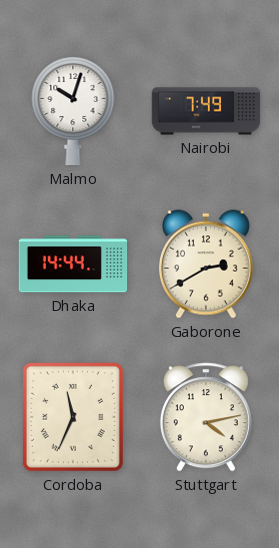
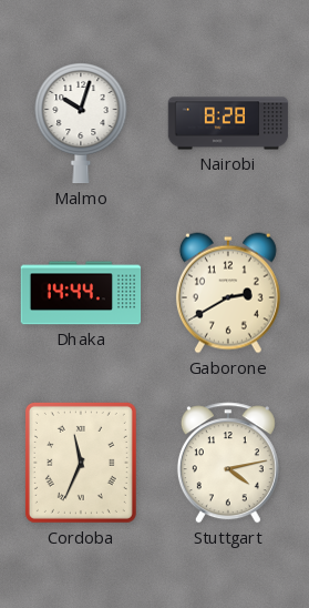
Nairobi: 7:49 -> 8:28 (228, 123)
